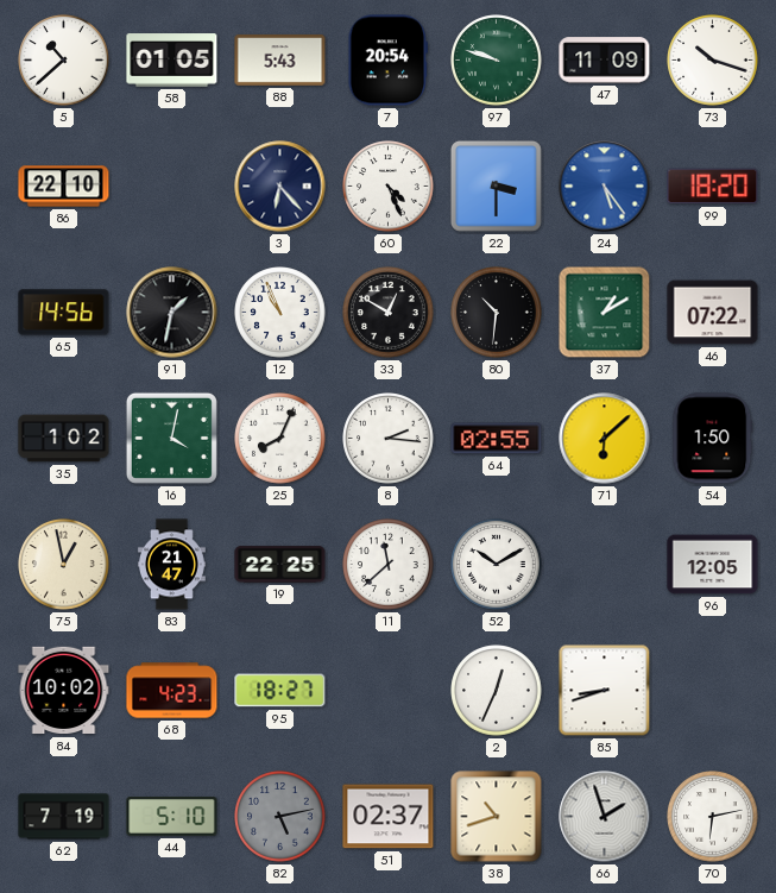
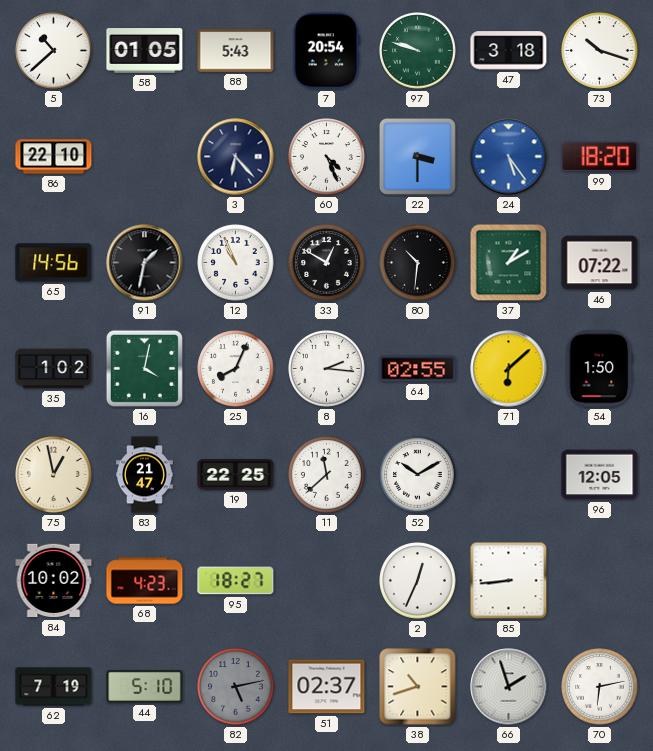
47: 11:09 -> 3:18 (509, 51)
85: 8:42 -> 8:44 (509, 581)
